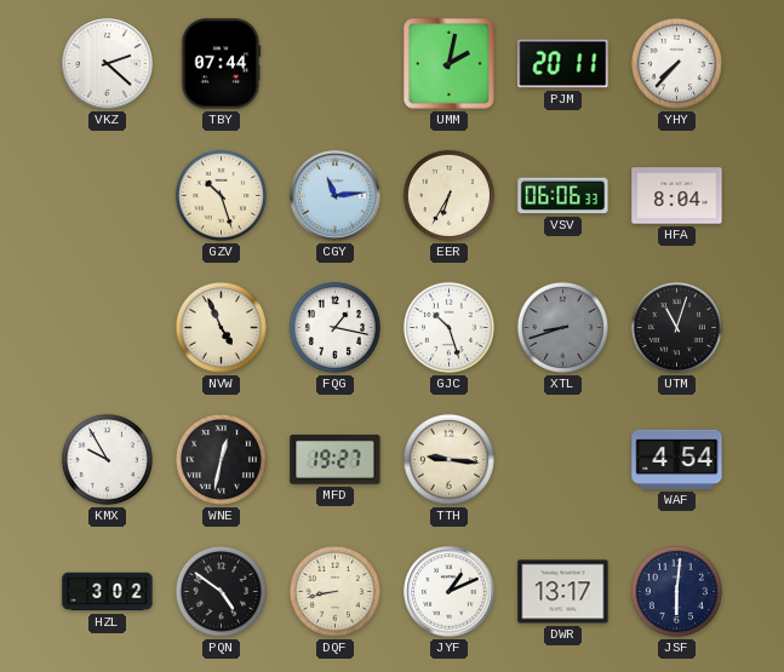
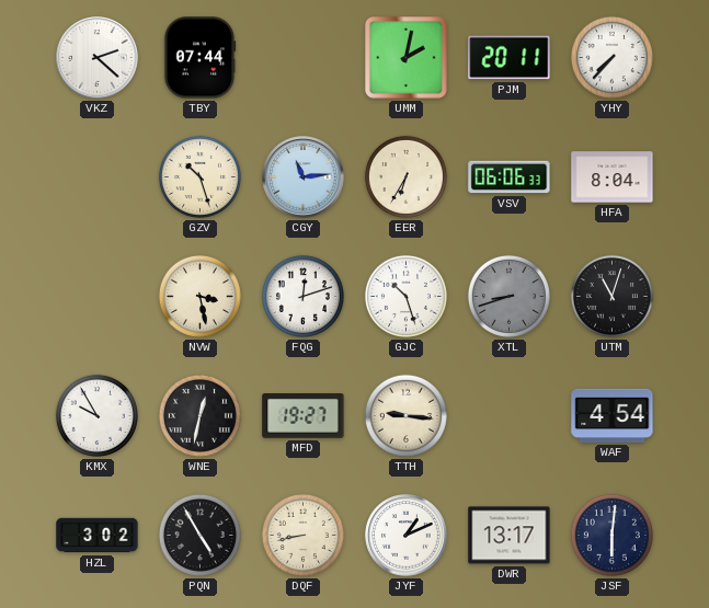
NVW: 4:56 -> 3:28 (199, 296)
FQG: 1:17 -> 12:12 (302, 296)
PQN: 4:51 -> 4:55 (199, 535)
